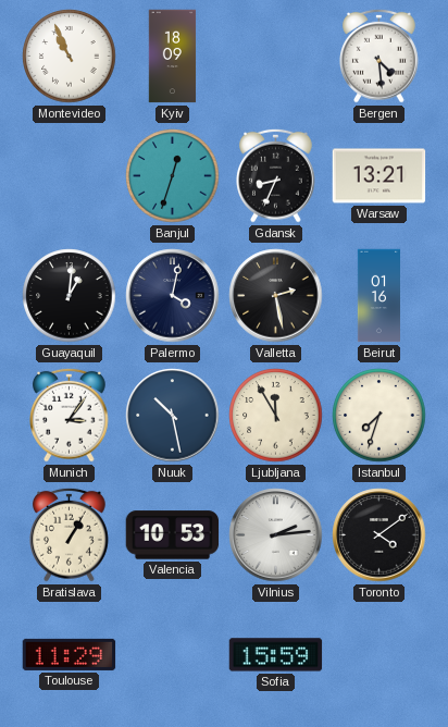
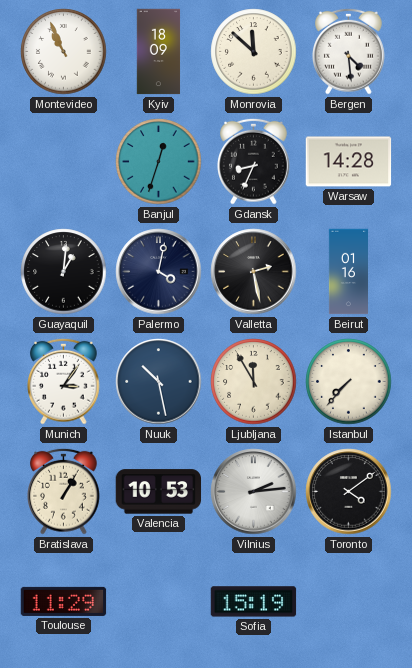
Monrovia: none -> 11:52 (254, 52)
Warsaw: 13:21 -> 14:28 (349, 162)
Istanbul: 7:33 -> 7:37 (349, 382)
Sofia: 15:59 -> 15:19 (254, 602)
